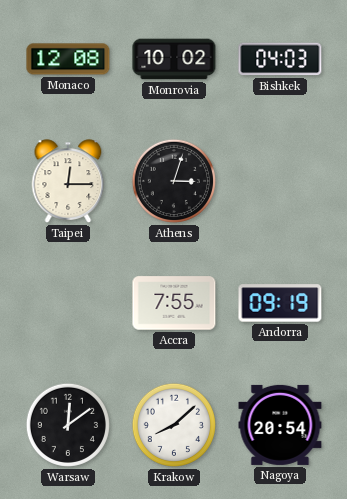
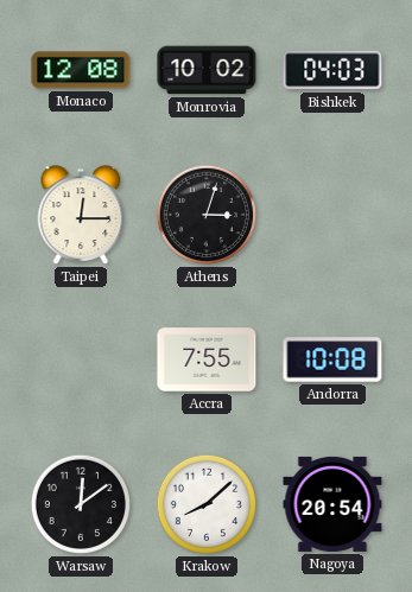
Andorra: 09:19 -> 10:08 (332, 359)
